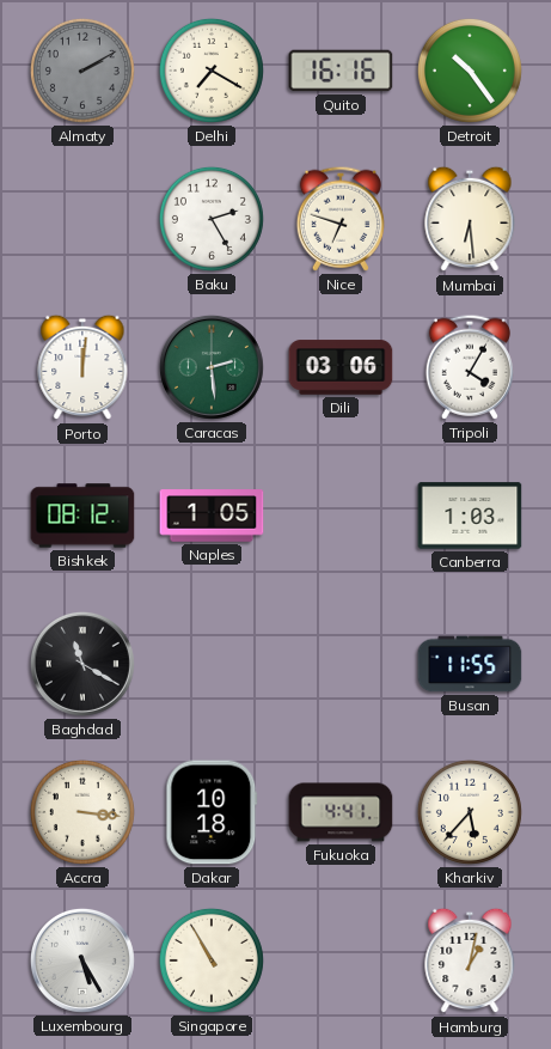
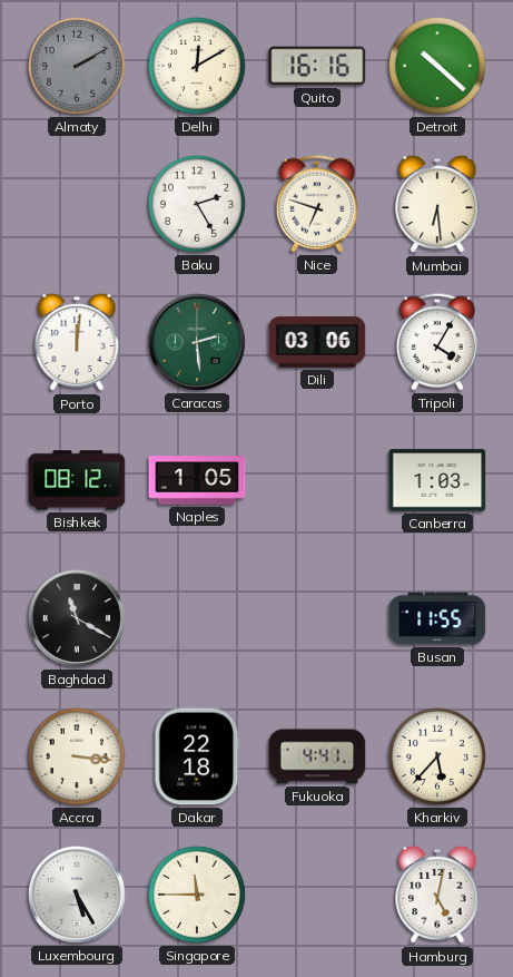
Delhi: 7:20 -> 12:10 (197, 66)
Detroit: 10:24 -> 10:22 (437, 66)
Dakar: 10:18 -> 22:18 (197, 756)
Singapore: 10:55 -> 11:45 (197, 895)
Hamburg: 1:02 -> 5:02 (437, 895)
